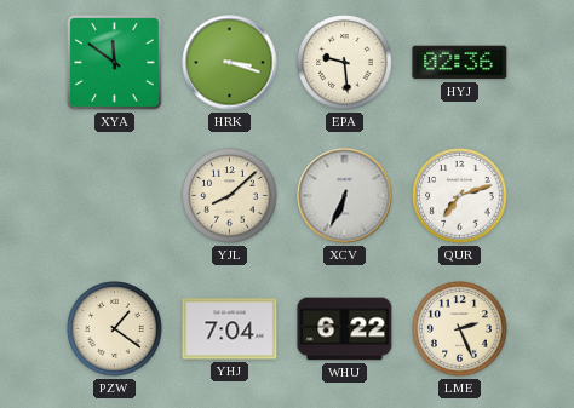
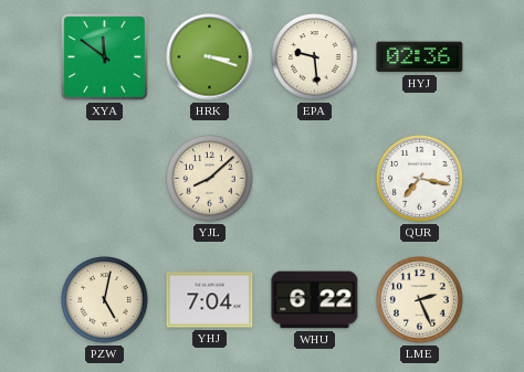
XCV: 6:34 -> none (345, 196)
QUR: 7:12 -> 7:17 (420, 179)
PZW: 1:21 -> 5:02 (105, 300)
